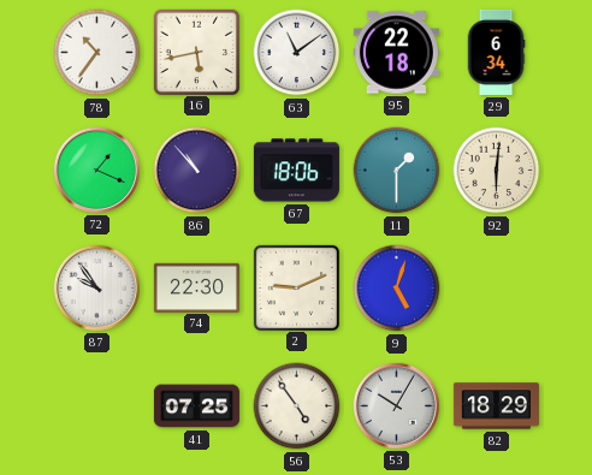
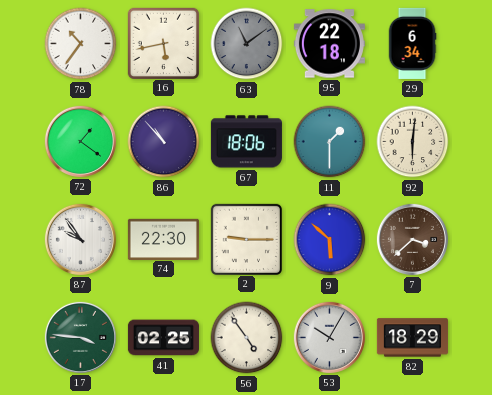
63 dial: white -> grey (247, 44)
72: 1:19 -> 1:21 (80, 141)
2: 9:11 -> 9:15 (246, 239)
9: 5:03 -> 5:52 (330, 240)
7: none -> 3:38 (412, 239)
17: none -> 3:46 (80, 337)
41: 07:25 -> 02:25 (163, 338)
